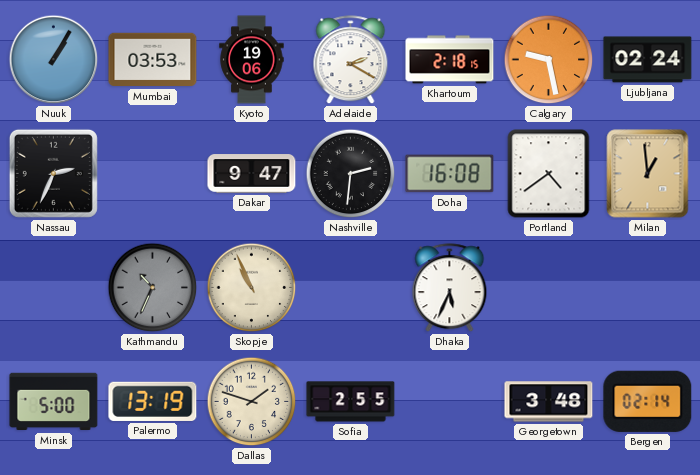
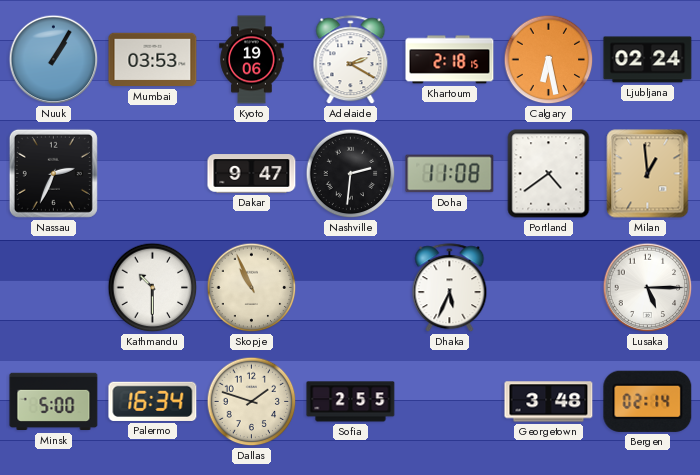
Calgary: 9:28 -> 6:28 (549, 60)
Doha: 16:08 -> 11:08 (450, 174)
Kathmandu: 10:34 -> 10:30 (153, 288)
Kathmandu dial: grey -> white (153, 288)
Lusaka: none -> 5:15 (648, 288)
Palermo: 13:19 -> 16:34 (153, 401)
